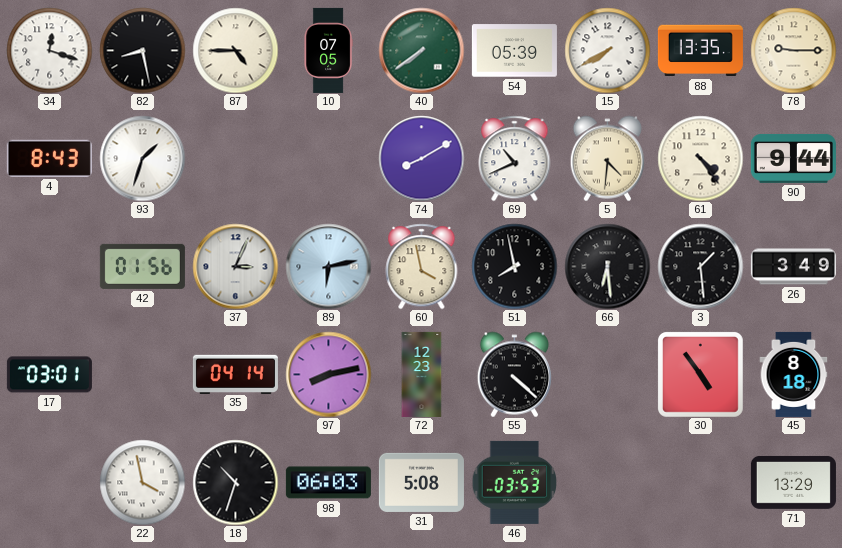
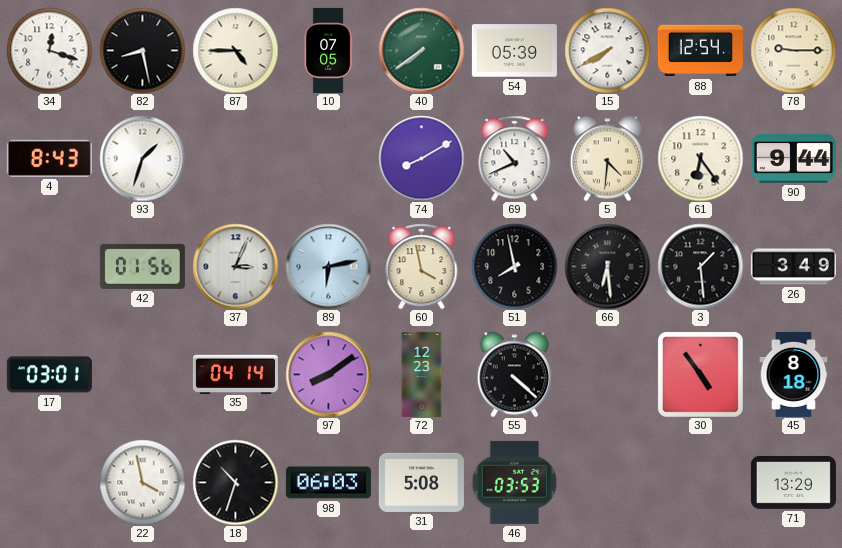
88: 13:35 -> 12:54 (700, 51)
61: 4:24 -> 6:24 (700, 158)
97: 8:13 -> 8:09 (328, 374)
